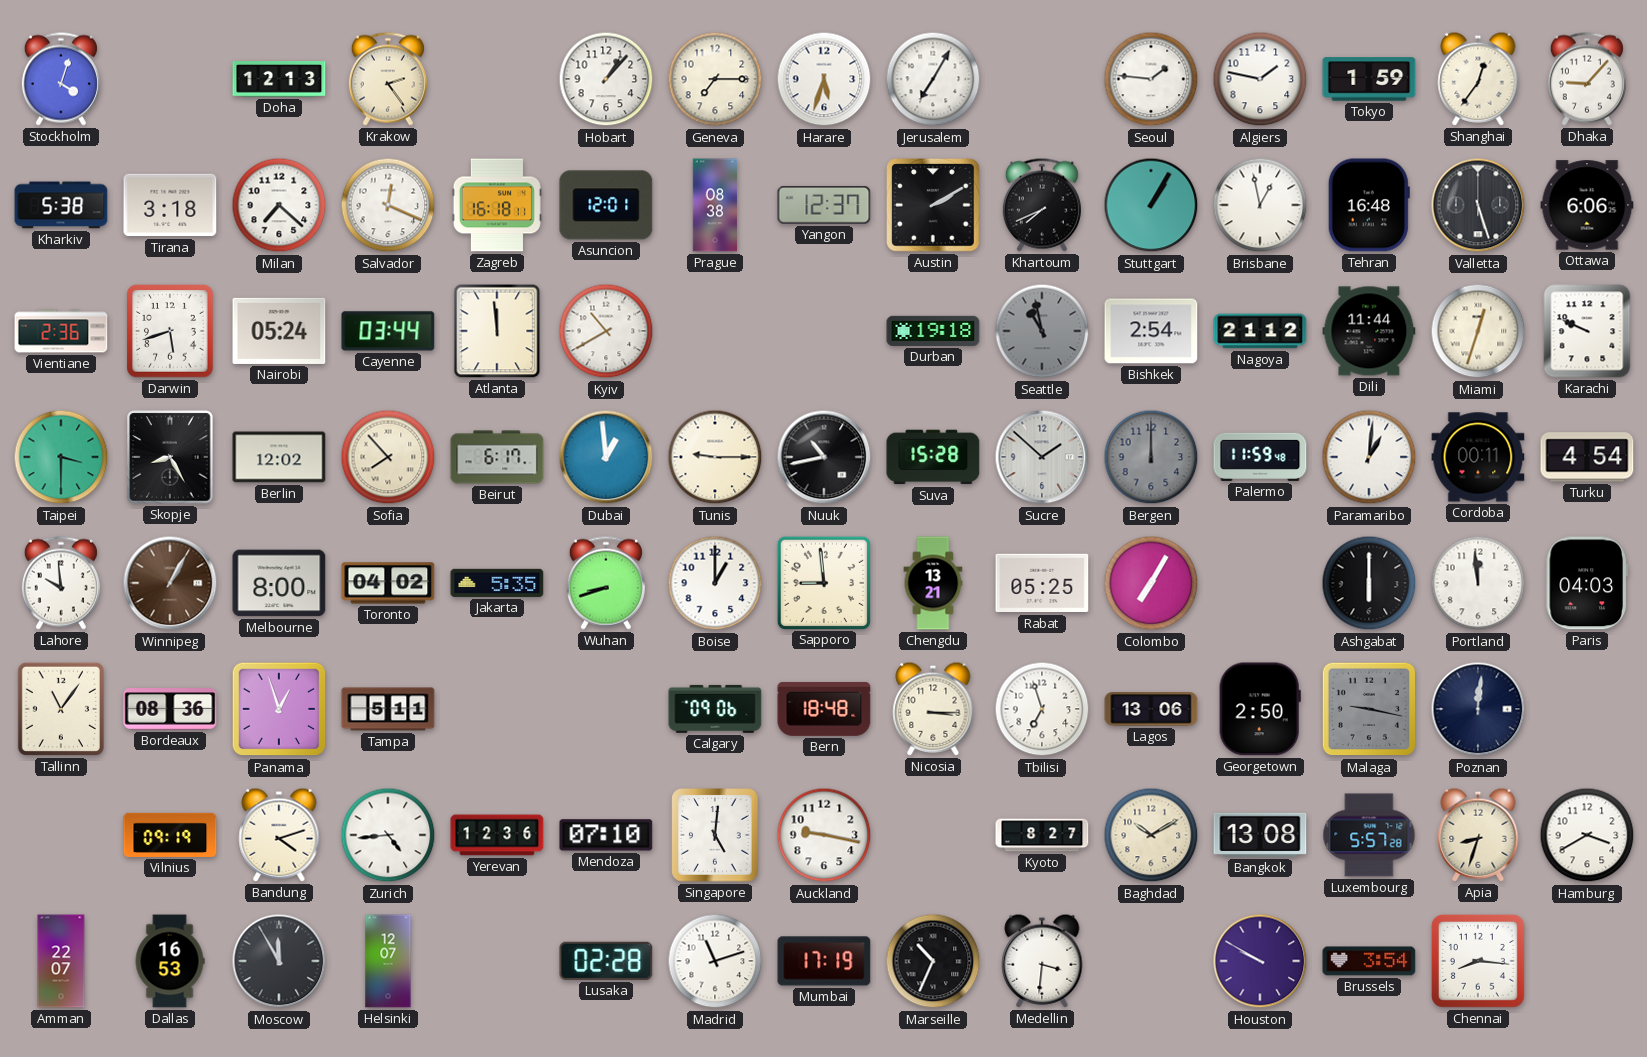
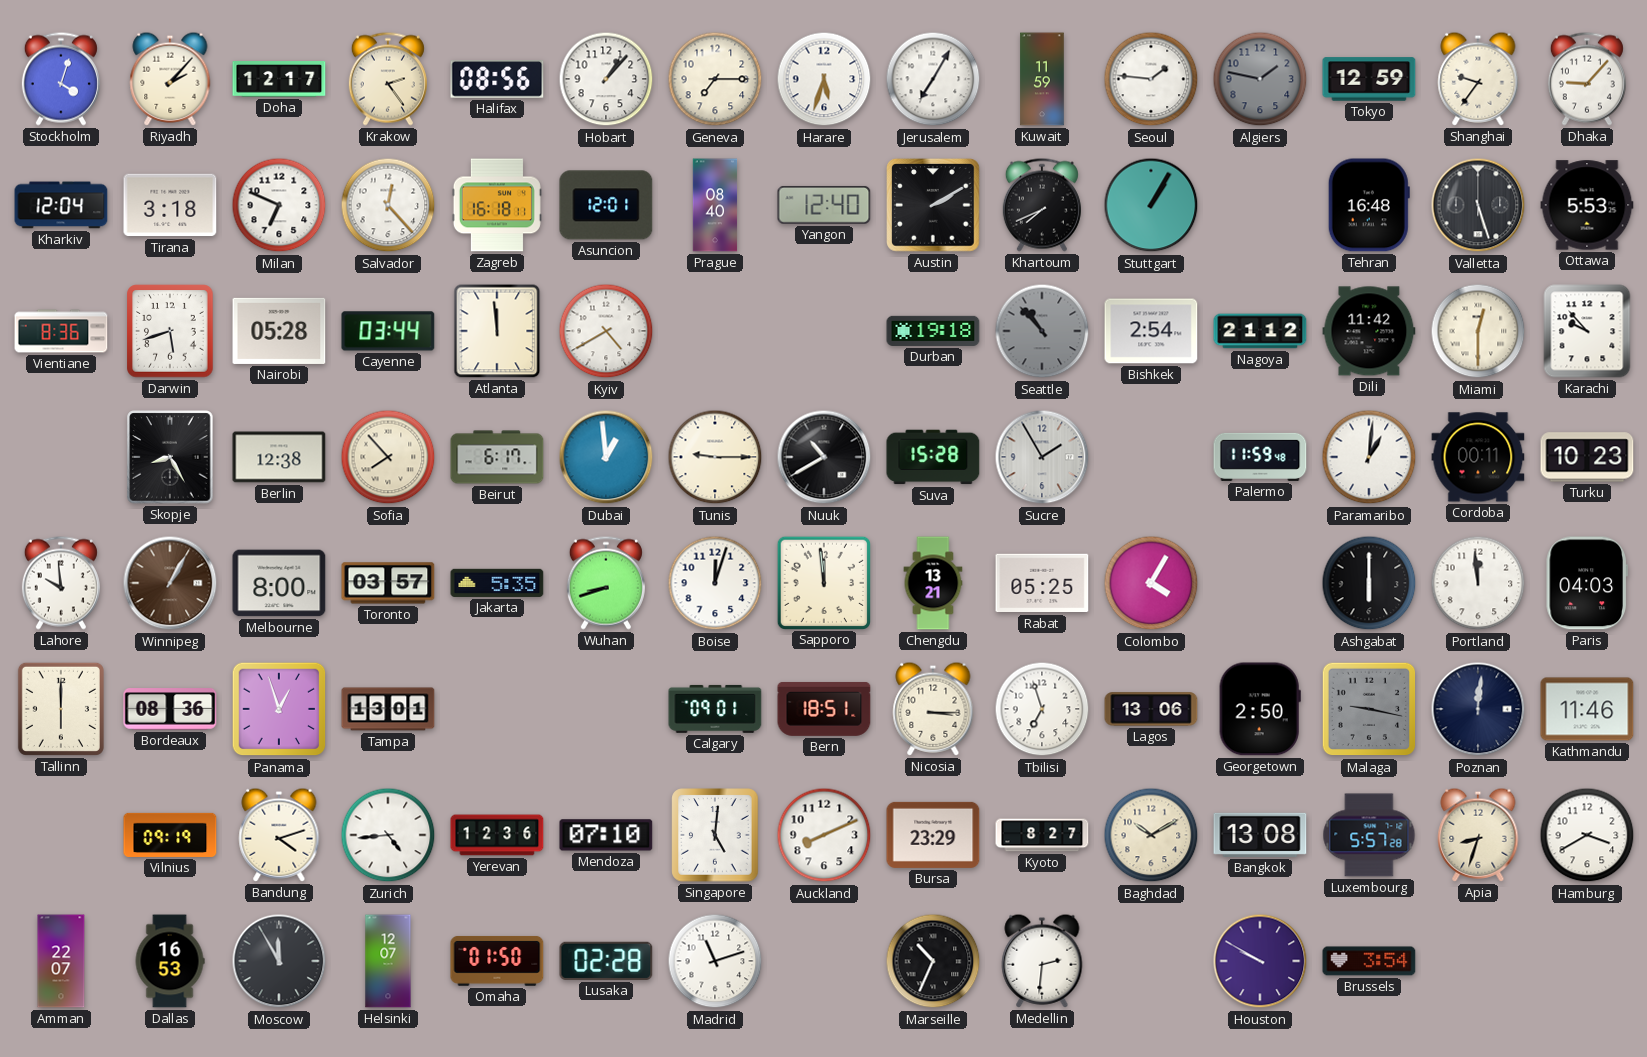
Riyadh: none -> 2:07 (170, 79)
Doha: 12:13 -> 12:17 (279, 80)
Halifax: none -> 08:56 (497, 80)
Kuwait: none -> 11:59 (1042, 79)
Algiers dial: white -> grey (1260, 79)
Tokyo: 1:59 -> 12:59 (1369, 79)
Shanghai: 12:36 -> 9:36 (1478, 79)
Kharkiv: 5:38 -> 12:04 (61, 205)
Milan: 7:22 -> 6:49 (279, 205)
Salvador: 12:19 -> 12:23 (388, 205)
Prague: 08:38 -> 08:40 (715, 205)
Yangon: 12:37 -> 12:40 (824, 205)
Brisbane: 12:58 -> none (1260, 205)
Ottawa: 6:06 -> 5:53 (1587, 205)
Vientiane: 2:36 -> 8:36 (61, 331)
Nairobi: 05:24 -> 05:28 (279, 331)
Kyiv: 10:40 -> 4:40 (606, 331)
Seattle: 10:58 -> 10:53 (1042, 331)
Dili: 11:44 -> 11:42 (1369, 331)
Miami: 12:33 -> 12:30 (1478, 331)
Karachi: 9:49 -> 9:53 (1587, 331)
Taipei: 3:30 -> none (61, 457)
Berlin: 12:02 -> 12:38 (279, 457)
Nuuk: 10:43 -> 10:40 (824, 457)
Sucre: 1:52 -> 1:55 (1042, 457)
Bergen: 12:00 -> none (1151, 457)
Turku: 4:54 -> 10:23 (1587, 457)
Toronto: 04:02 -> 03:57 (388, 583)
Boise: 1:00 -> 12:03 (715, 583)
Sapporo: 8:59 -> 11:59 (823, 582)
Colombo: 7:05 -> 4:05 (1151, 583)
Tallinn: 11:06 -> 6:00 (61, 709)
Tampa: 5:11 -> 13:01 (388, 709)
Calgary: 09:06 -> 09:01 (715, 709)
Bern: 18:48 -> 18:51 (824, 709)
Kathmandu: none -> 11:46 (1587, 709)
Auckland: 9:17 -> 8:11 (824, 835)
Bursa: none -> 23:29 (933, 835)
Omaha: none -> 01:50 (497, 961)
Mumbai: 17:19 -> none (824, 961)
Medellin: 3:31 -> 2:31 (1042, 961)
Chennai: 8:16 -> none (1478, 961)
